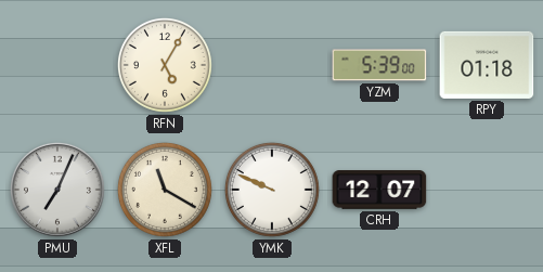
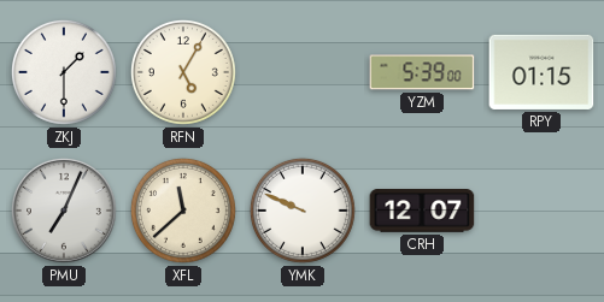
ZKJ: none -> 1:30 (64, 72)
RPY: 01:18 -> 01:15 (541, 72)
XFL: 11:20 -> 11:38 (183, 211)
